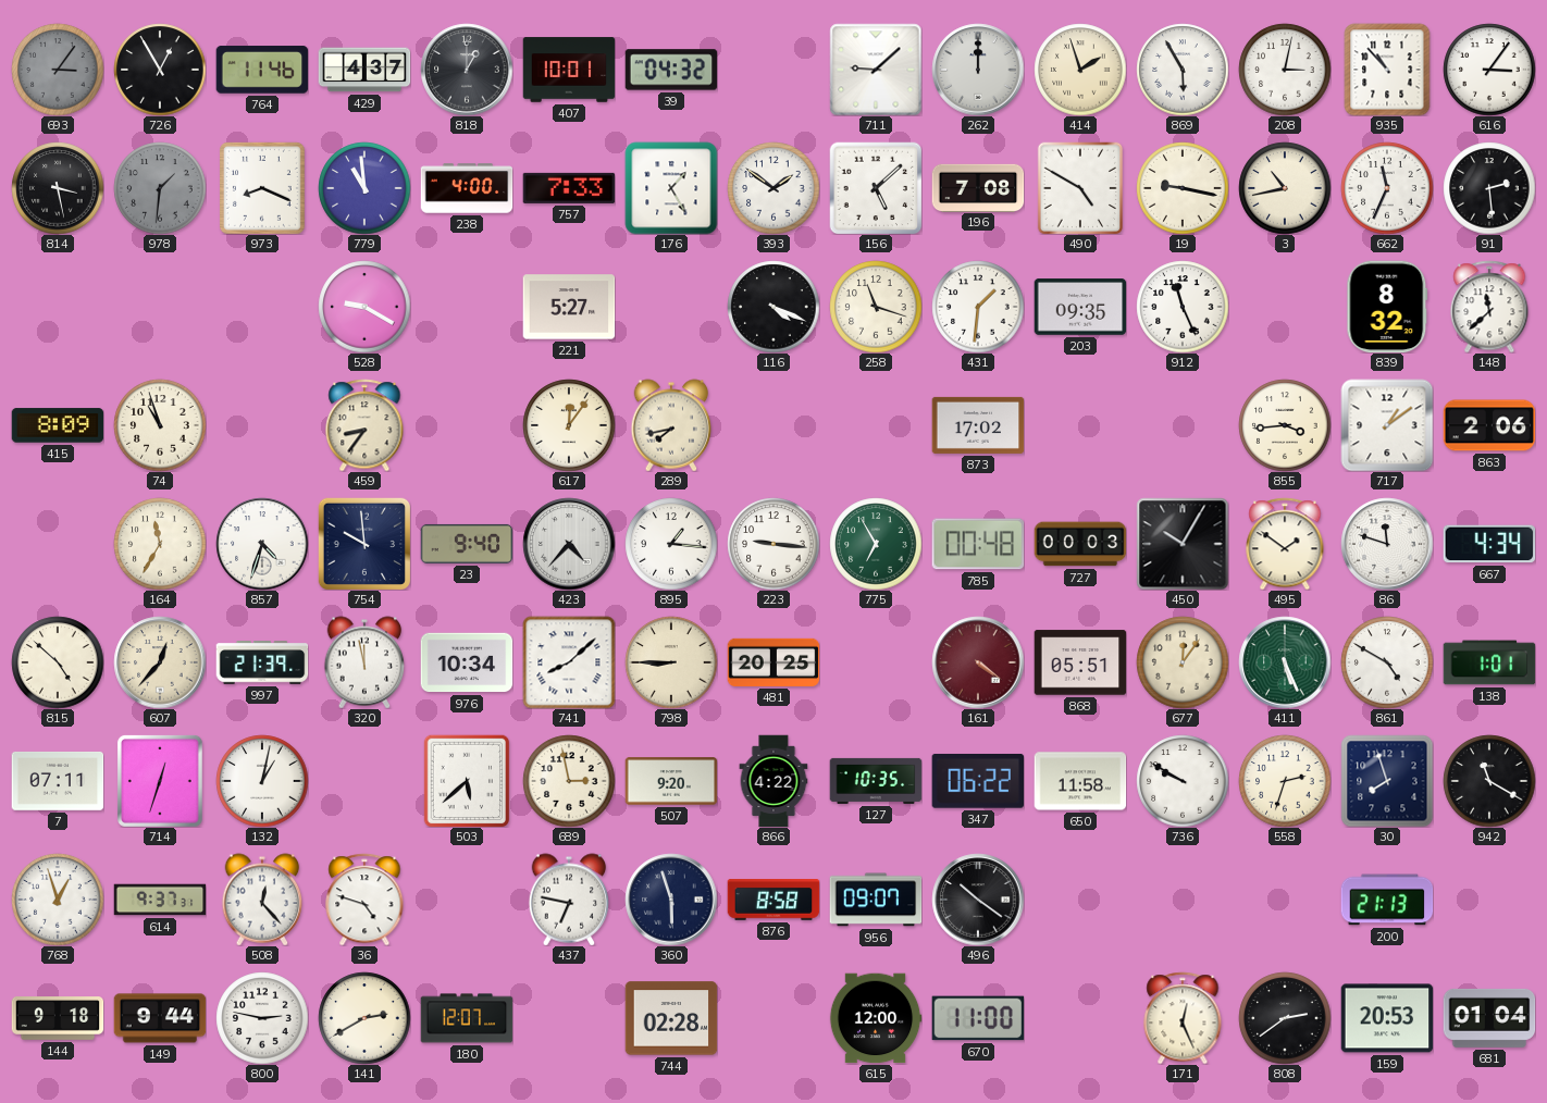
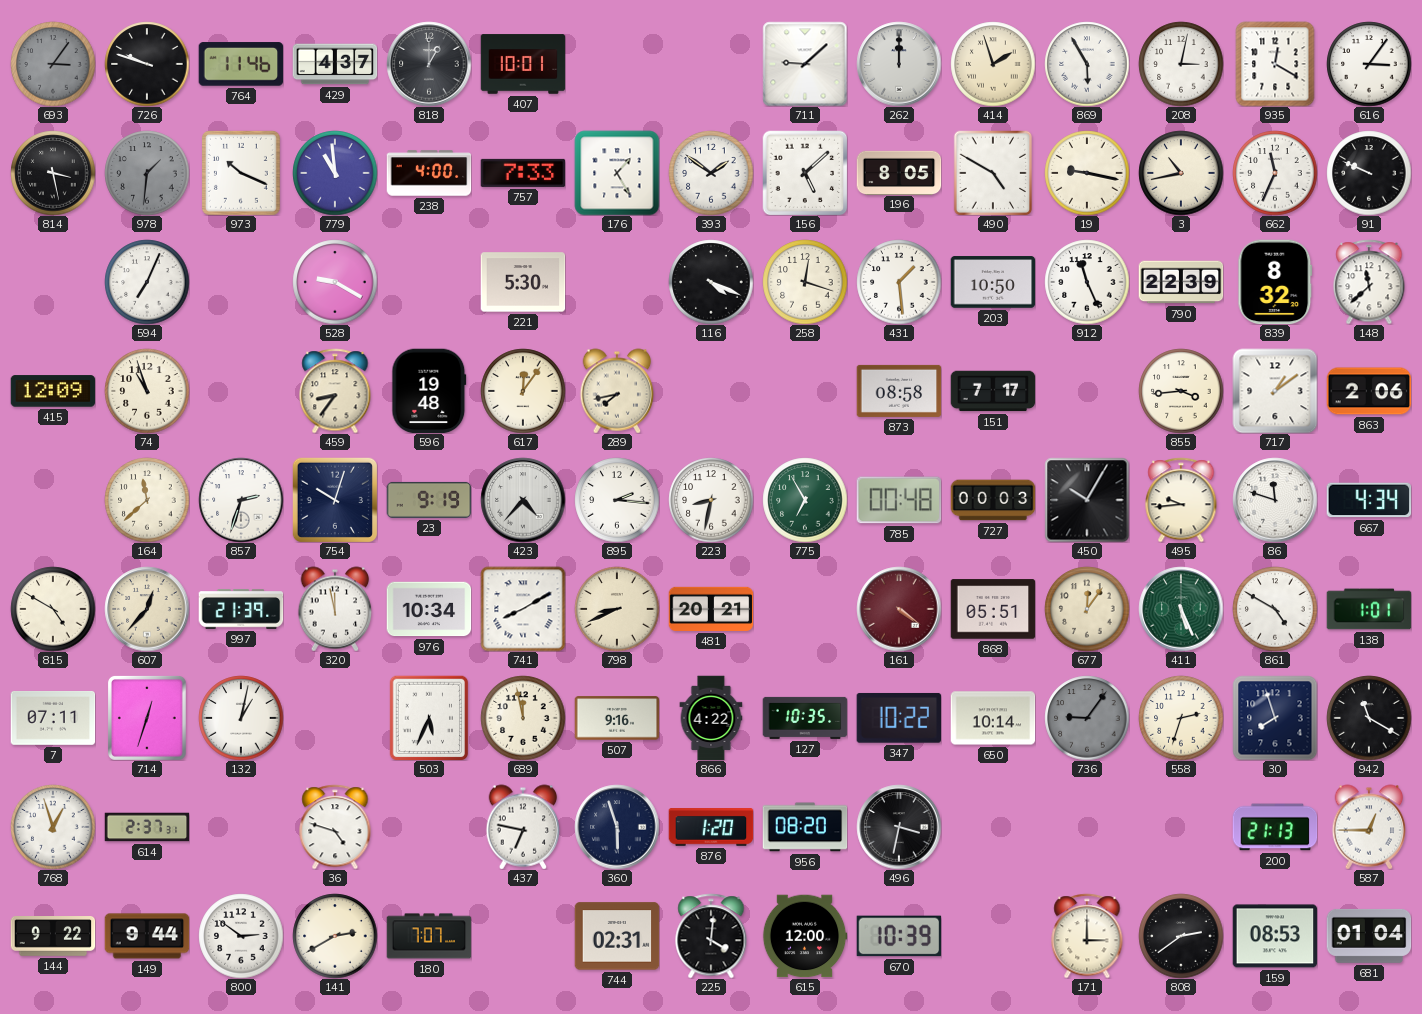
726: 12:55 -> 9:48 (147, 64)
39: 04:32 -> none (671, 70)
935: 10:53 -> 12:20 (1275, 64)
973: 8:19 -> 10:19 (241, 173)
196: 7:08 -> 8:05 (899, 172)
91: 2:29 -> 9:49 (1369, 173)
594: none -> 7:04 (147, 282)
221: 5:27 -> 5:30 (523, 282)
258: 11:18 -> 12:18 (805, 282)
431: 1:31 -> 1:29 (899, 282)
203: 09:35 -> 10:50 (993, 282)
790: none -> 22:39 (1181, 282)
415: 8:09 -> 12:09 (53, 391)
596: none -> 19:48 (429, 391)
873: 17:02 -> 08:58 (899, 391)
151: none -> 7:17 (993, 391)
164: 11:35 -> 11:38 (147, 500)
857: 4:33 -> 2:33 (241, 500)
754: 9:59 -> 10:03 (335, 500)
23: 9:40 -> 9:19 (429, 500)
895: 1:16 -> 2:16 (617, 500)
223: 9:16 -> 8:32 (711, 500)
495: 1:51 -> 9:44 (1181, 500)
815: 4:52 -> 4:50 (53, 609)
741: 8:08 -> 8:10 (523, 609)
798: 8:45 -> 8:41 (617, 609)
481: 20:25 -> 20:21 (711, 609)
503: 5:38 -> 5:34 (429, 718)
689: 2:58 -> 11:58 (523, 718)
507: 9:20 -> 9:16 (617, 718)
347: 06:22 -> 10:22 (898, 718)
650: 11:58 -> 10:14 (993, 718)
736: 9:50 -> 9:06 (1087, 718)
736 dial: white -> grey (1087, 718)
614: 9:37 -> 2:37 (147, 827)
508: 12:23 -> none (262, 900)
876: 8:58 -> 1:20 (711, 827)
956: 09:07 -> 08:20 (805, 827)
496: 10:21 -> 3:32 (899, 827)
587: none -> 12:45 (1369, 827)
144: 9:18 -> 9:22 (53, 937)
800: 2:47 -> 2:51 (241, 936)
180: 12:07 -> 7:07 (429, 936)
744: 02:28 -> 02:31 (617, 936)
225: none -> 4:01 (711, 936)
670: 11:00 -> 10:39 (899, 936)
171: 12:26 -> 3:00 (1087, 936)
159: 20:53 -> 08:53 (1275, 936)
